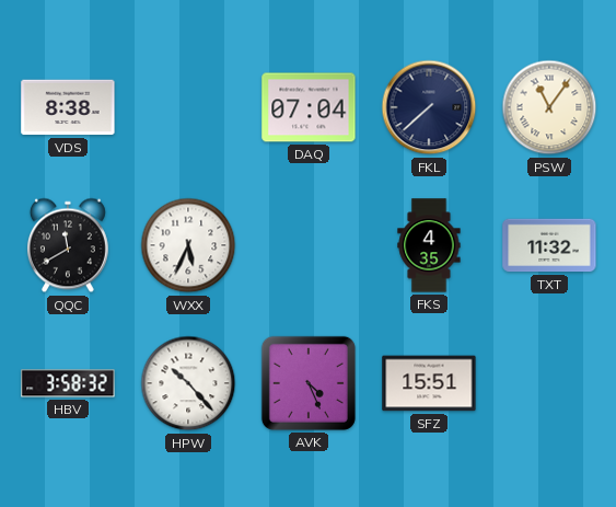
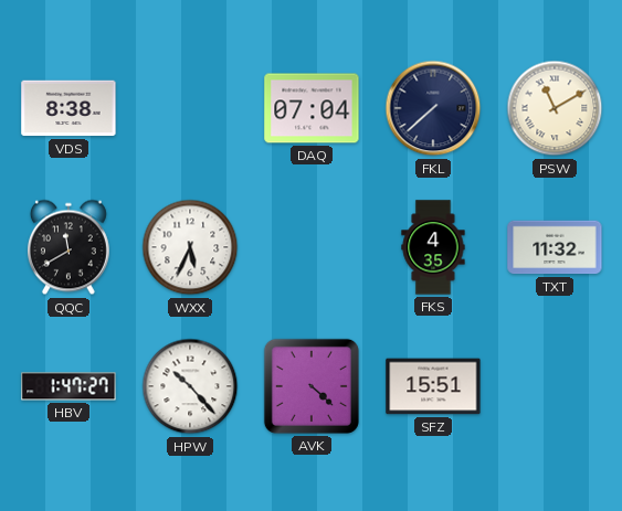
PSW: 11:06 -> 11:10 (555, 108)
HBV: 3:58 -> 1:47 (68, 386)
AVK: 4:26 -> 4:22 (312, 386)
